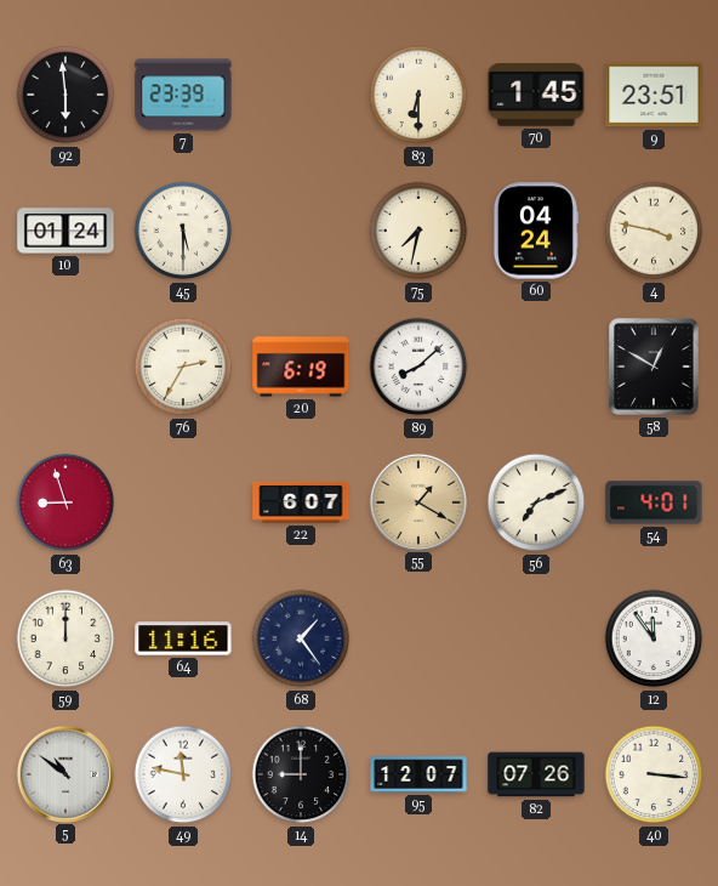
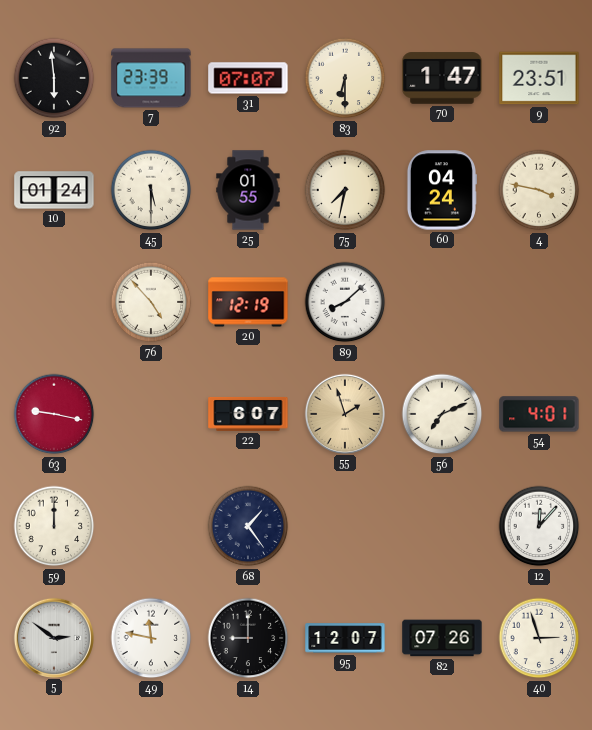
31: none -> 07:07 (248, 78)
70: 1:45 -> 1:47 (442, 78)
25: none -> 01:55 (248, 190)
76: 2:35 -> 4:53 (151, 302)
20: 6:19 -> 12:19 (248, 302)
58: 12:50 -> none (654, 367)
63: 8:57 -> 9:17 (54, 414)
55: 1:20 -> 1:57 (344, 413)
64: 11:16 -> none (183, 638)
12: 11:54 -> 12:07 (539, 526)
5: 10:51 -> 2:51 (53, 637)
40: 3:16 -> 2:57 (539, 638)
